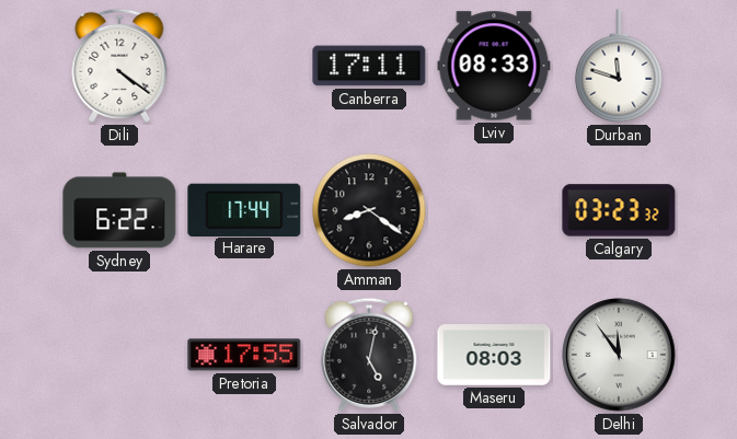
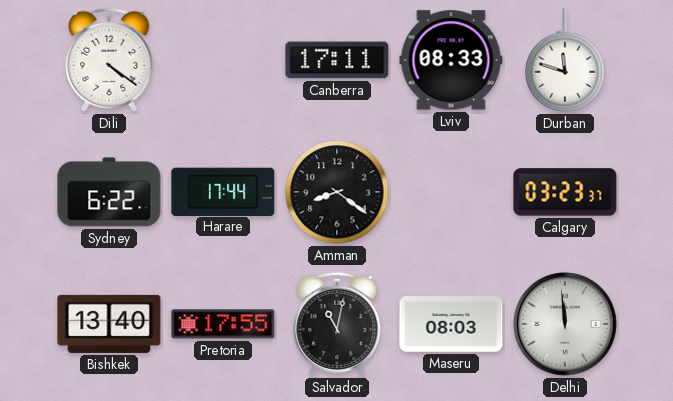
Calgary: 03:23:32 -> 03:23:37 (565, 192)
Bishkek: none -> 13:40 (109, 324)
Salvador: 5:02 -> 11:02 (337, 324)
Delhi: 11:54 -> 11:59 (565, 324)
